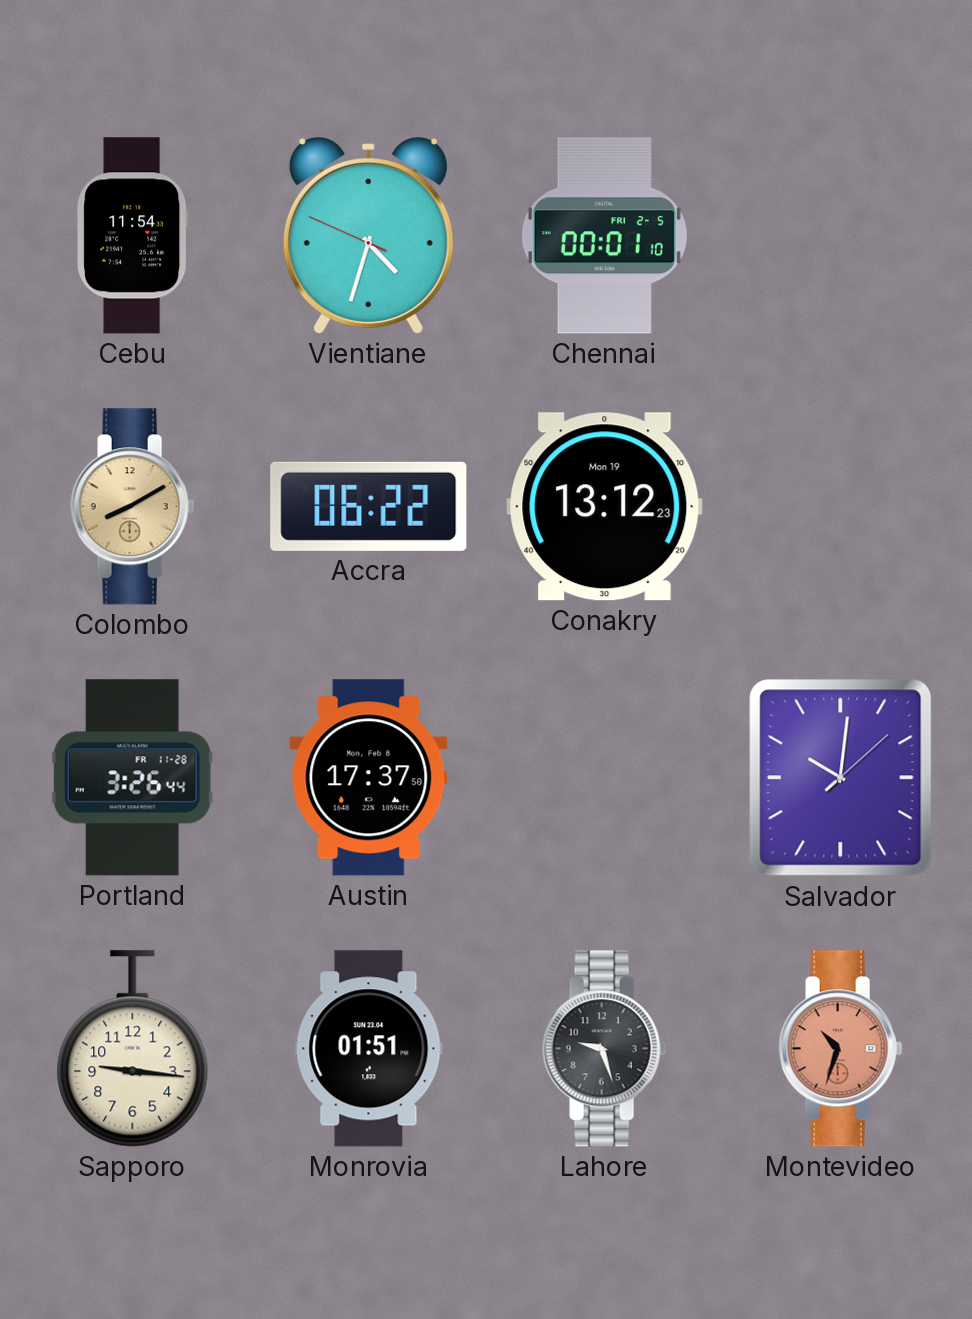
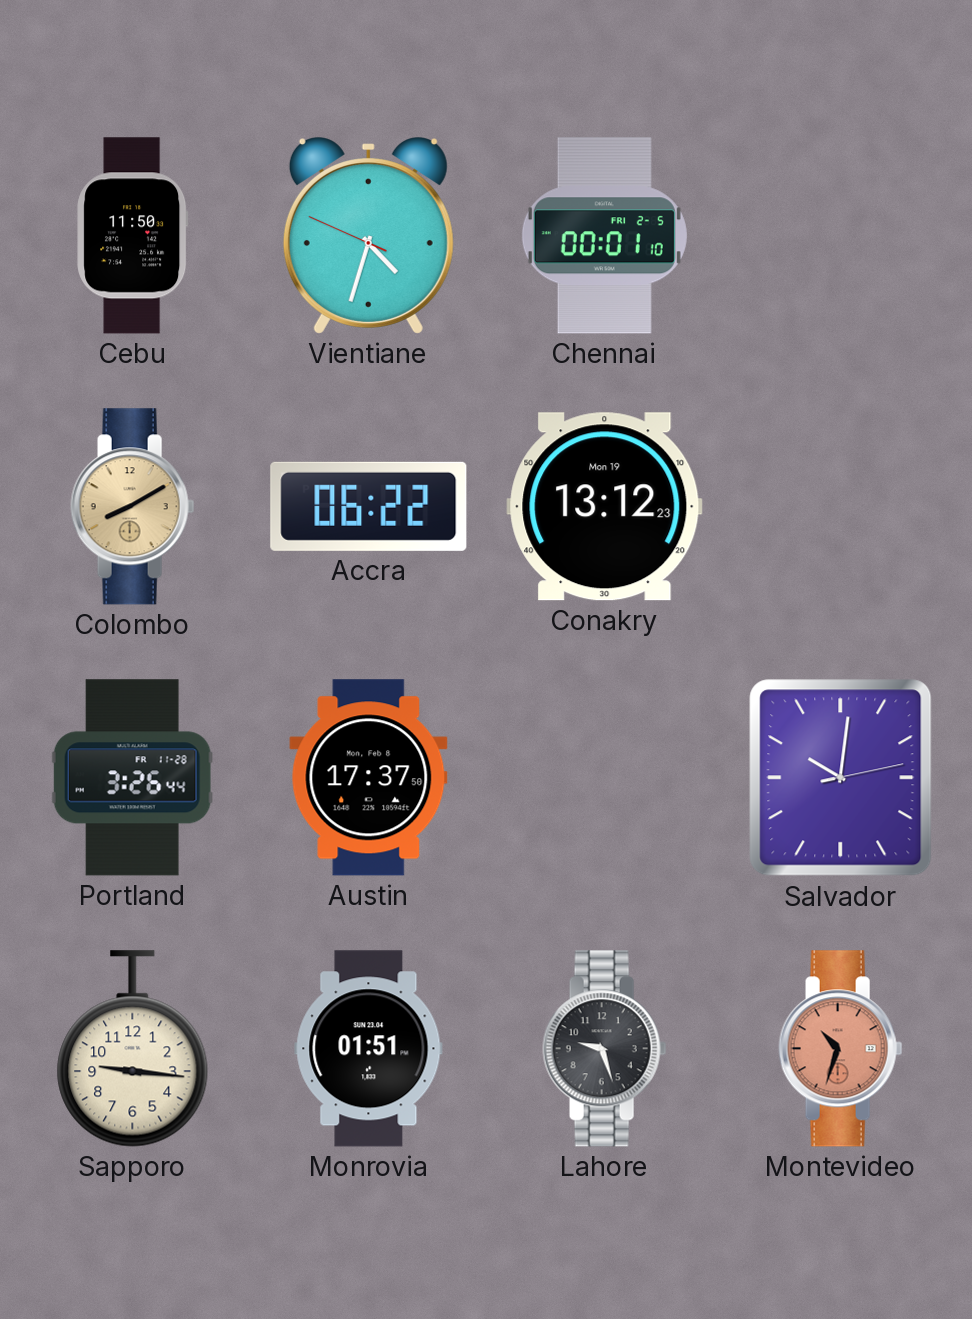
Cebu: 11:54 -> 11:50 (133, 236)
Salvador: 10:01:08 -> 10:01:13 (841, 778)
